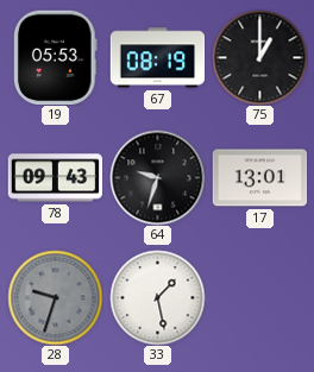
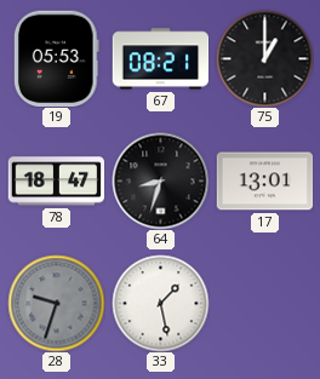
67: 08:19 -> 08:21 (160, 59)
78: 09:43 -> 18:47 (56, 182)
64: 9:33 -> 8:33 (160, 180)
